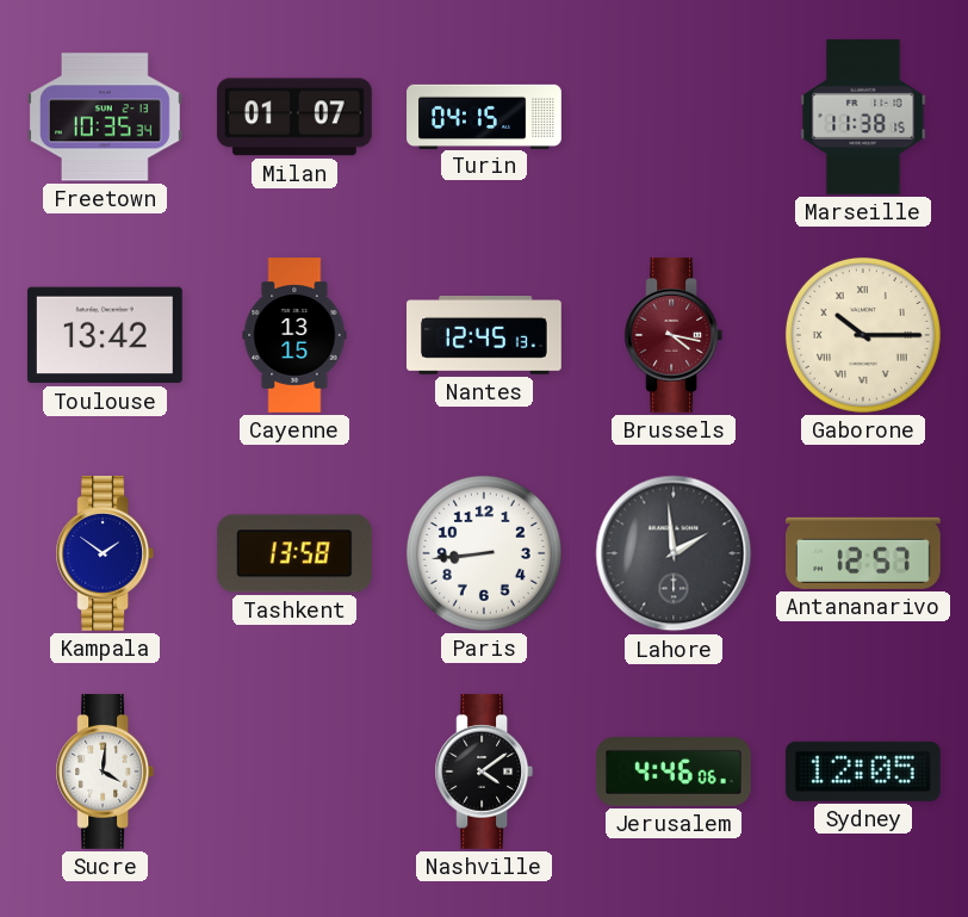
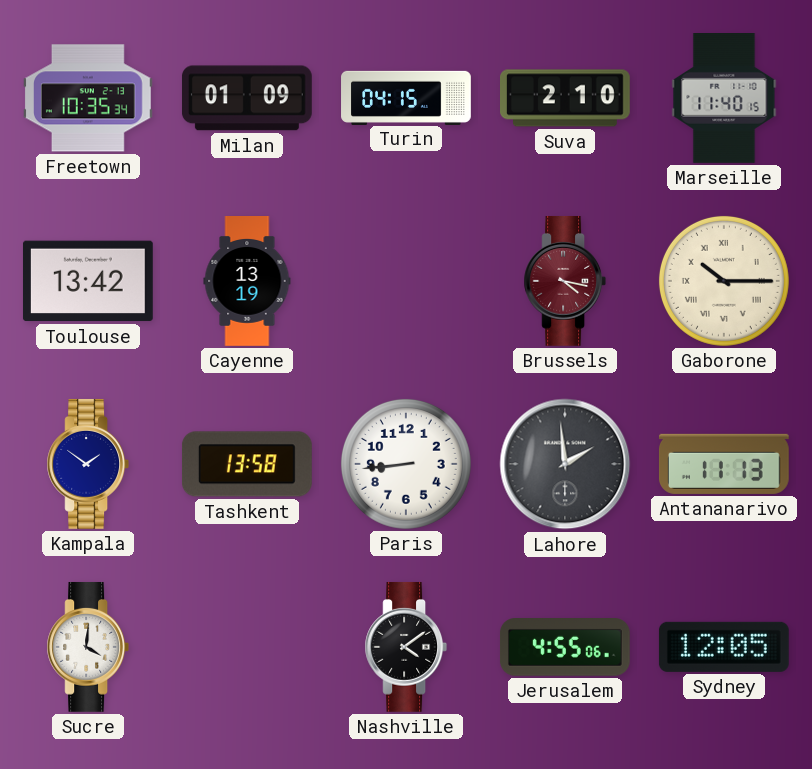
Milan: 01:07 -> 01:09 (247, 98)
Suva: none -> 2:10 (566, 98)
Marseille: 11:38 -> 11:40 (724, 99)
Cayenne: 13:15 -> 13:19 (247, 282)
Nantes: 12:45 -> none (485, 336)
Antananarivo: 12:57 -> 11:13 (724, 464)
Jerusalem: 4:46 -> 4:55 (565, 648)
